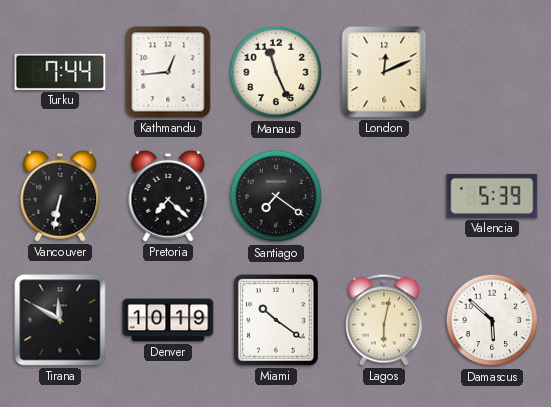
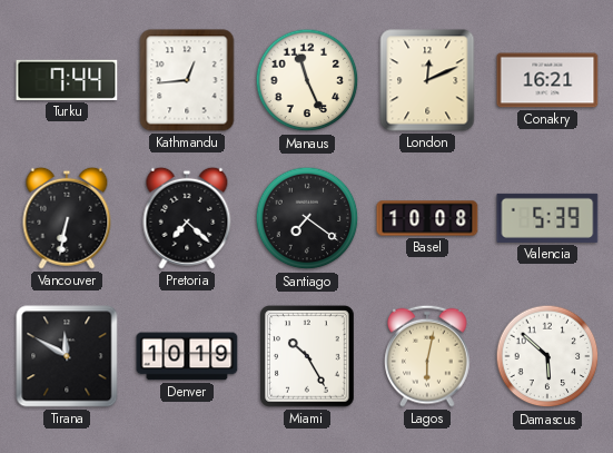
Conakry: none -> 16:21 (547, 80)
Basel: none -> 10:08 (427, 218)
Miami: 10:21 -> 10:25 (308, 357)
